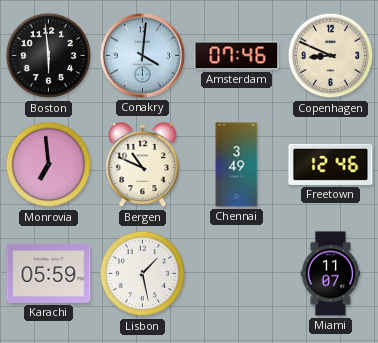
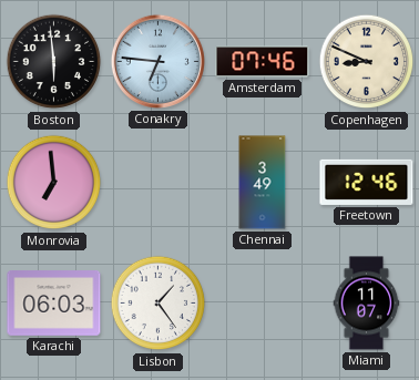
Conakry: 4:01 -> 6:46 (157, 61)
Bergen: 10:49 -> none (143, 165)
Karachi: 05:59 -> 06:03 (54, 304)
Lisbon: 1:28 -> 1:24 (159, 304)
